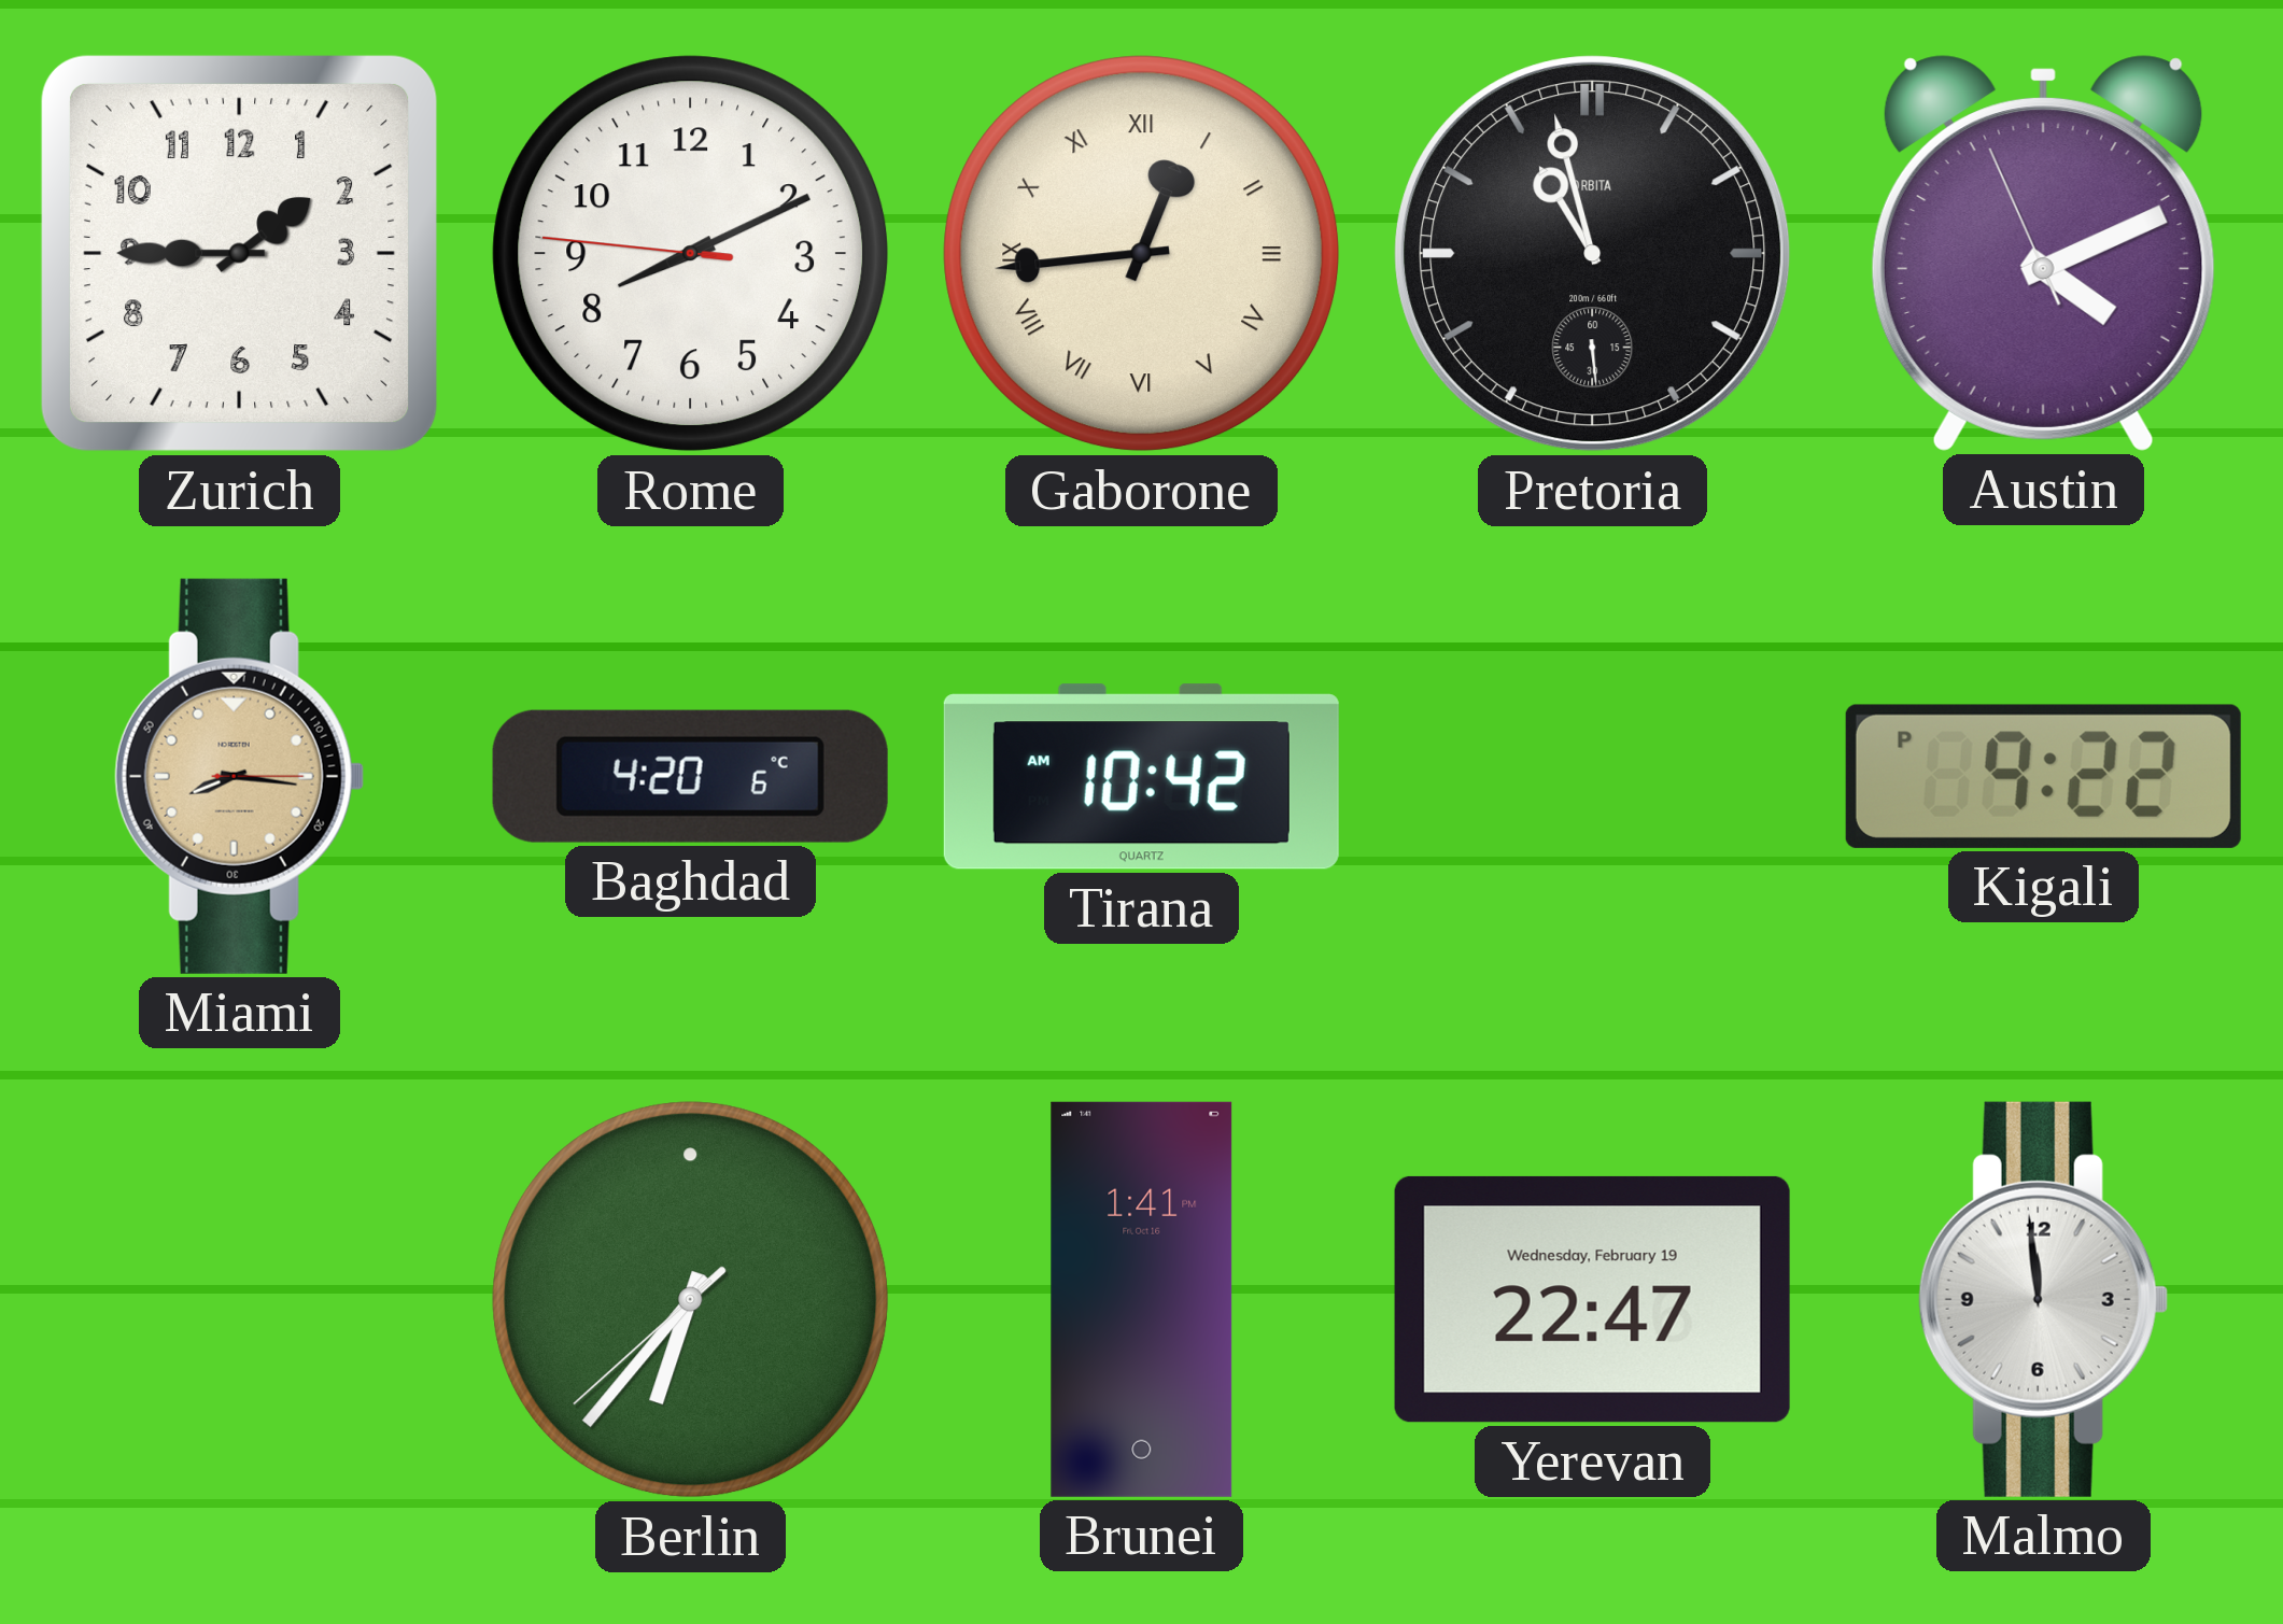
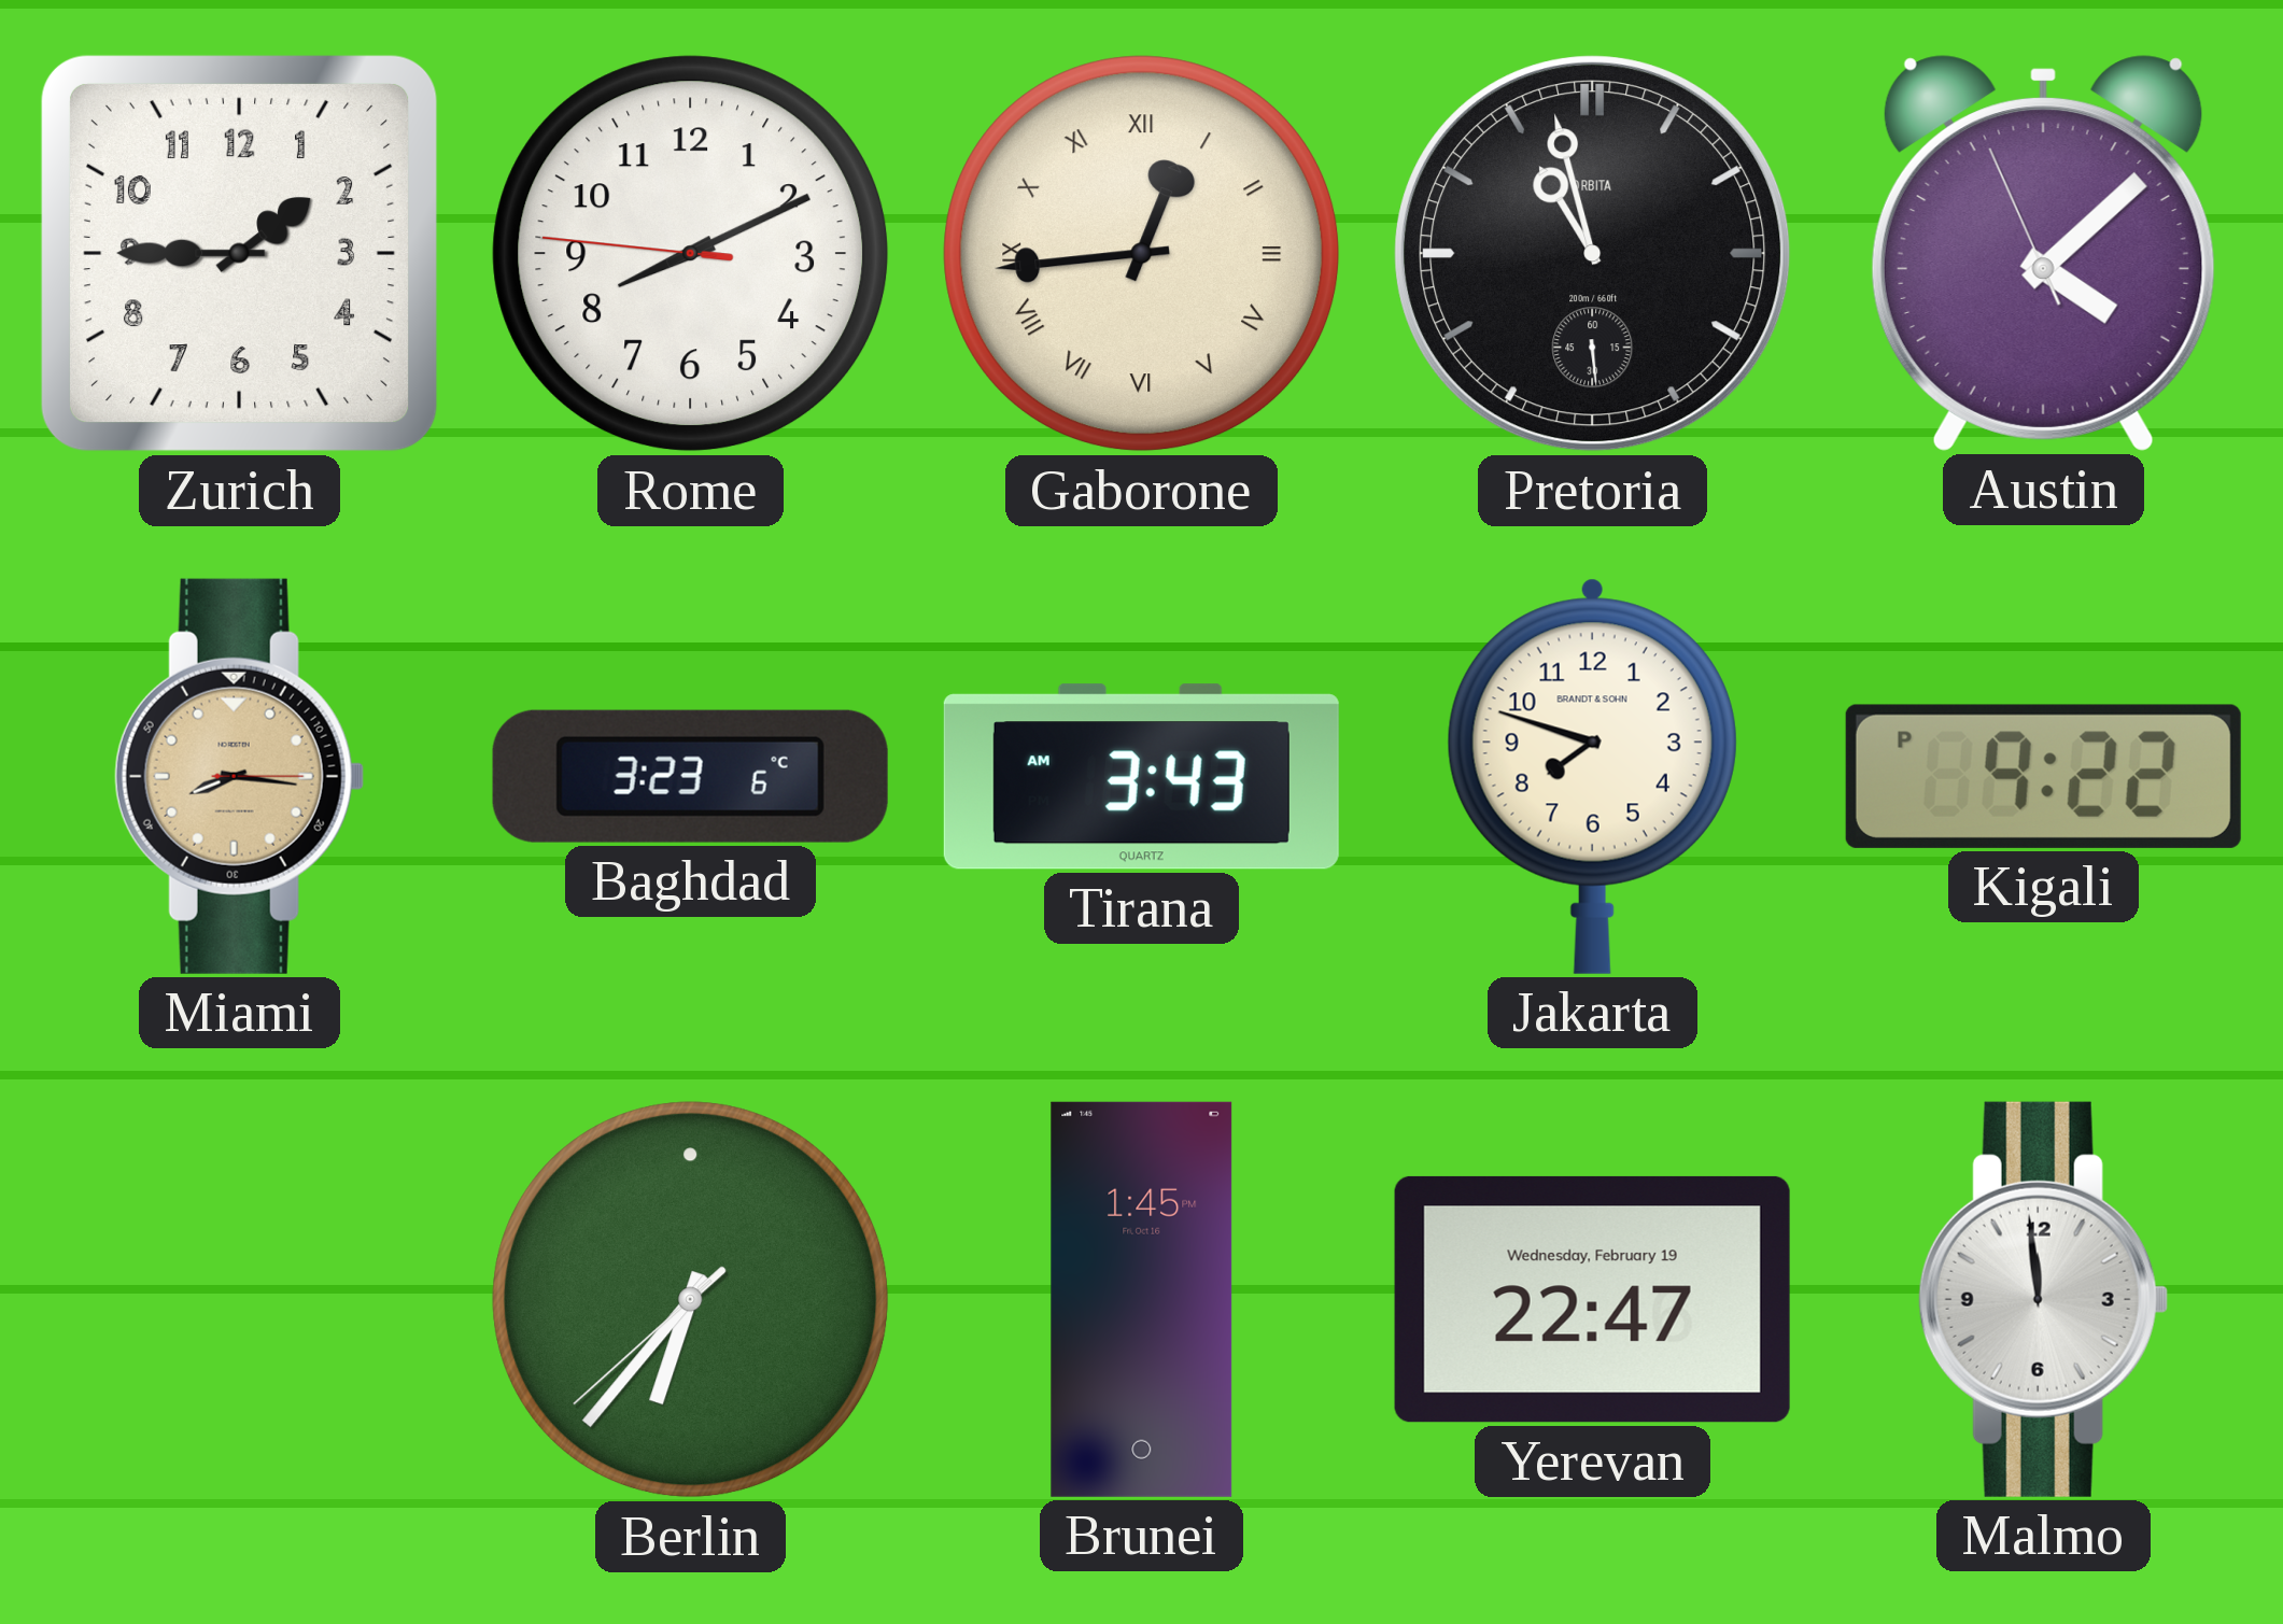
Austin: 4:10 -> 4:07 (2043, 253)
Baghdad: 4:20 -> 3:23 (690, 776)
Tirana: 10:42 -> 3:43 (1141, 777)
Jakarta: none -> 7:48 (1592, 776)
Brunei: 1:41 -> 1:45 (1142, 1299)
